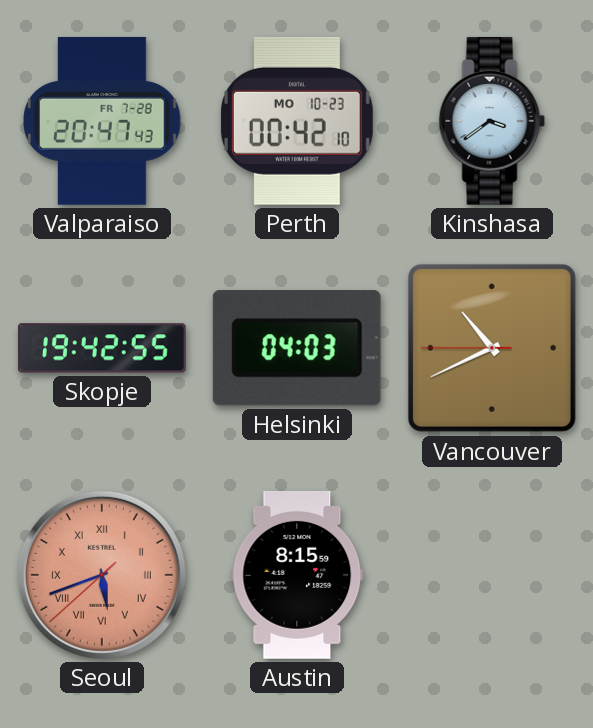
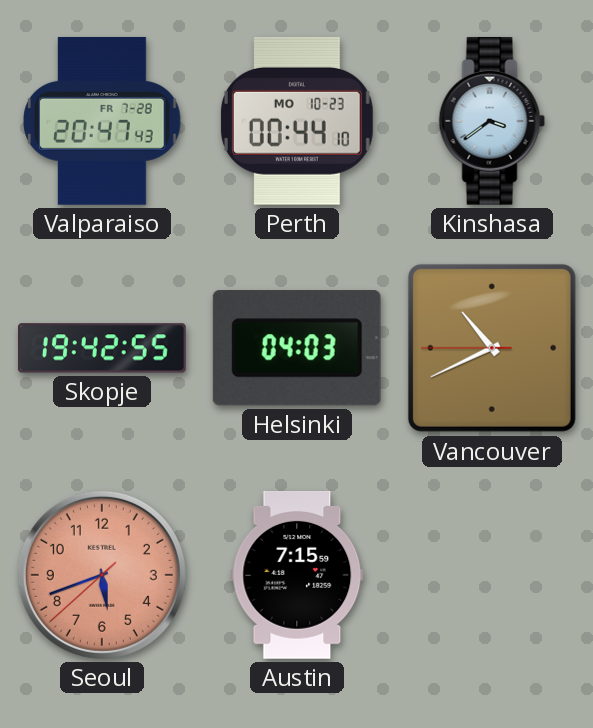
Perth: 00:42 -> 00:44 (297, 121)
Seoul numerals: Roman -> Arabic (102, 575)
Austin: 8:15 -> 7:15 (297, 575)
